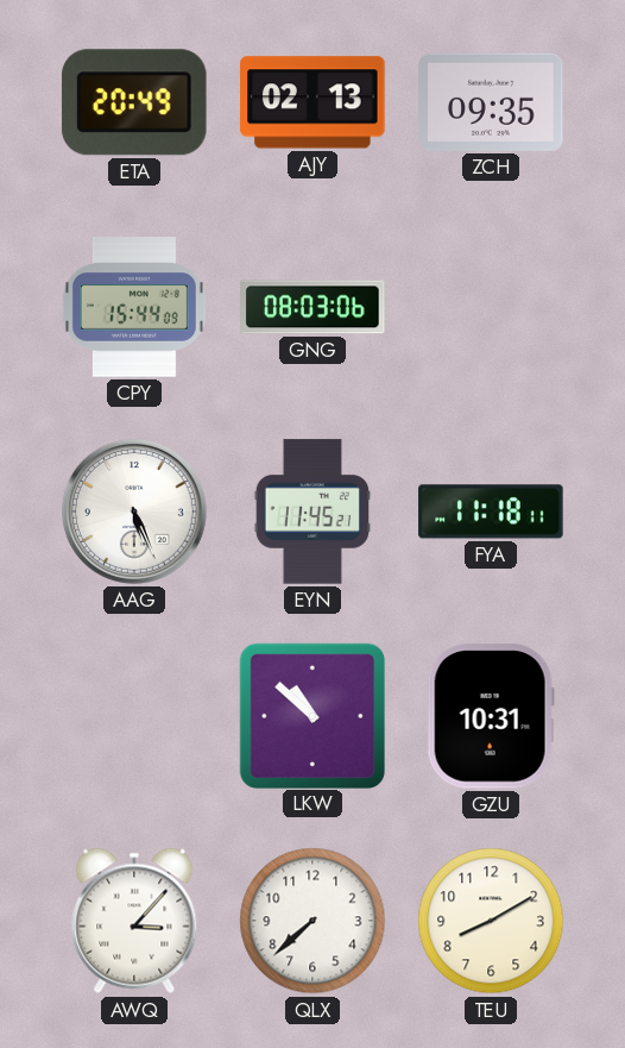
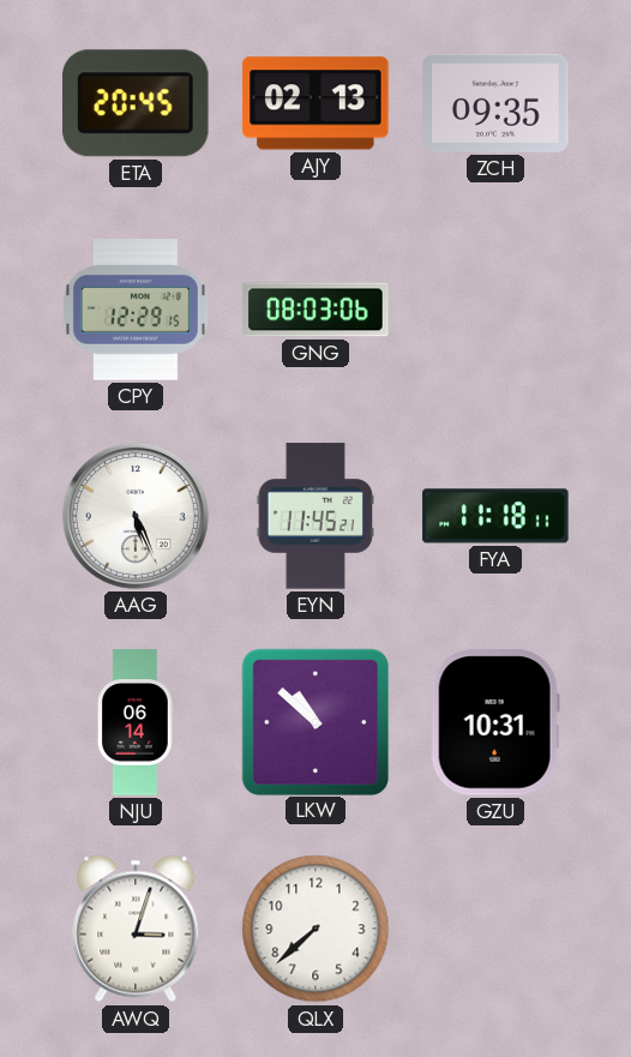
ETA: 20:49 -> 20:45 (136, 103)
CPY: 15:44 -> 12:29 (136, 310)
NJU: none -> 06:14 (136, 722)
AWQ: 3:07 -> 3:03 (136, 929)
TEU: 8:10 -> none (491, 921)
